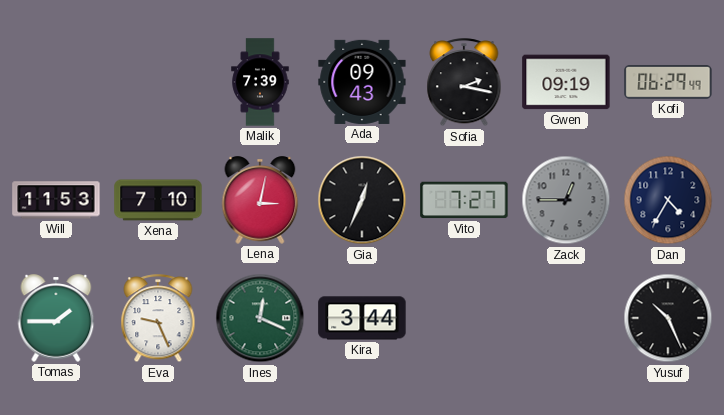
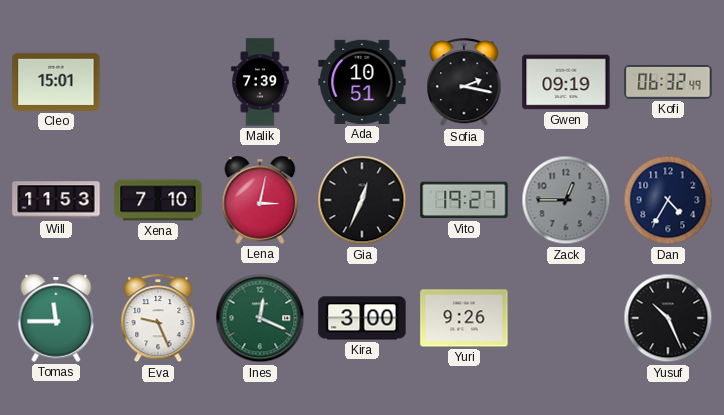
Cleo: none -> 15:01 (56, 82)
Ada: 09:43 -> 10:51 (362, 82)
Kofi: 06:29 -> 06:32 (668, 83)
Vito: 7:27 -> 19:27 (464, 200)
Tomas: 1:45 -> 11:45 (56, 318)
Kira: 3:44 -> 3:00 (362, 318)
Yuri: none -> 9:26 (464, 318)
